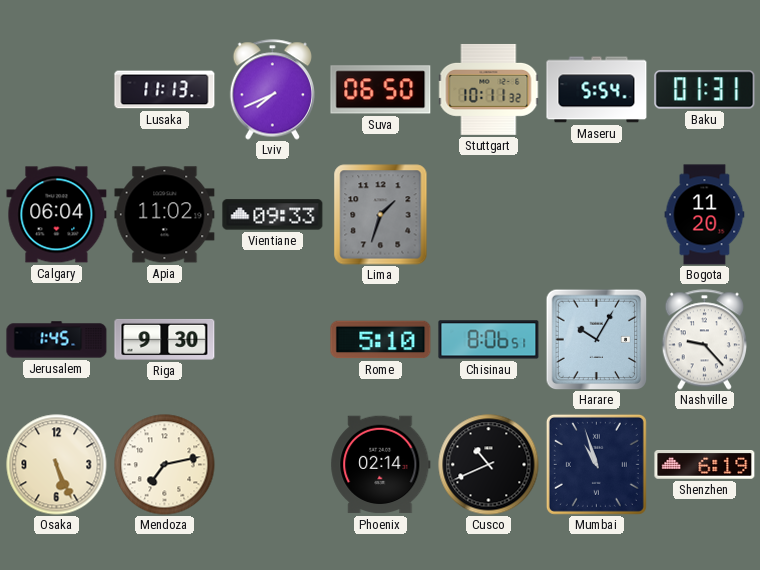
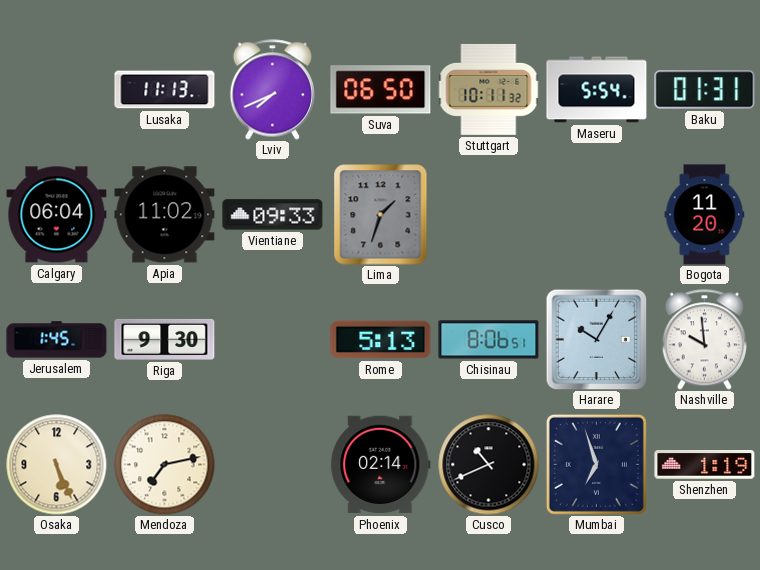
Rome: 5:10 -> 5:13 (381, 340)
Nashville: 9:23 -> 9:59 (704, 340)
Mumbai: 10:57 -> 6:57 (596, 464)
Shenzhen: 6:19 -> 1:19 (705, 465)
